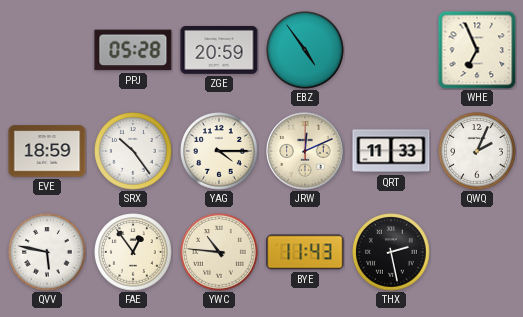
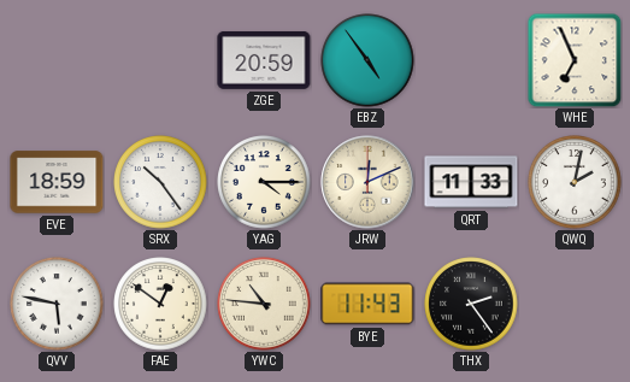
PPJ: 05:28 -> none (133, 50)
QWQ: 2:04 -> 2:02 (575, 182)
FAE: 12:54 -> 12:51 (160, 304)
THX: 2:28 -> 2:24 (471, 304)
